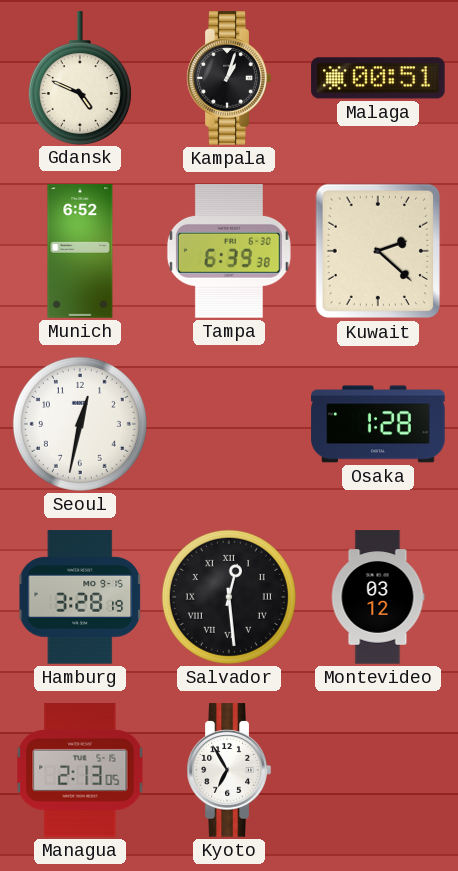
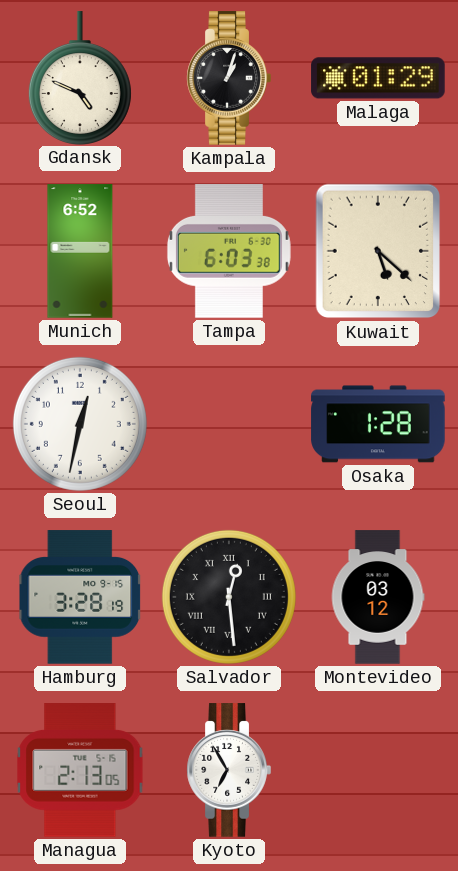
Malaga: 00:51 -> 01:29 (378, 78)
Tampa: 6:39 -> 6:03 (229, 251)
Kuwait: 2:22 -> 5:22 (378, 251)
